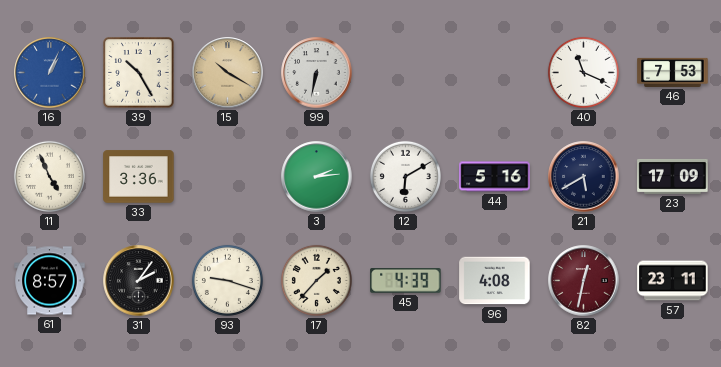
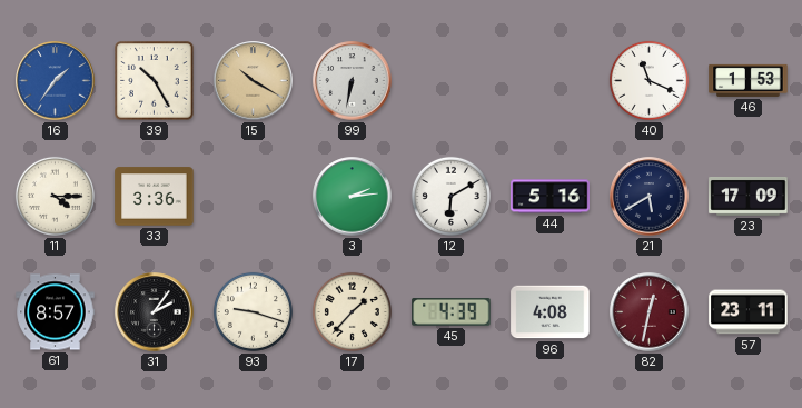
16: 1:04 -> 1:36 (56, 81)
46: 7:53 -> 1:53 (749, 80)
11: 4:56 -> 4:15 (55, 196)
